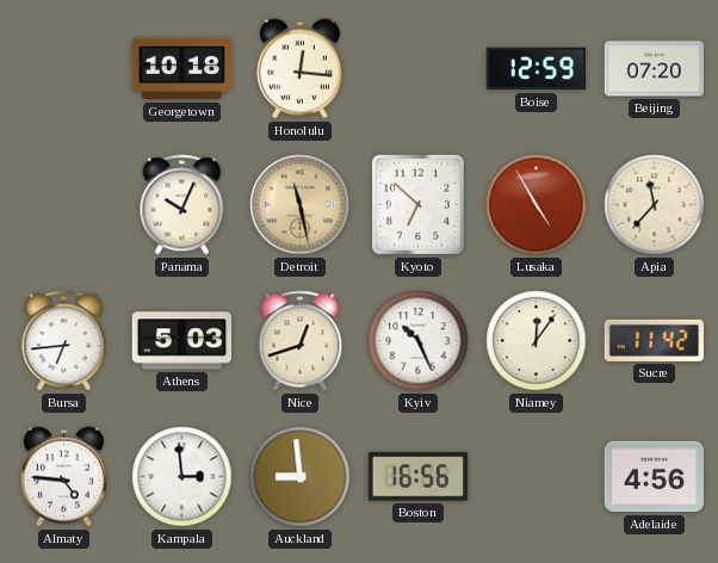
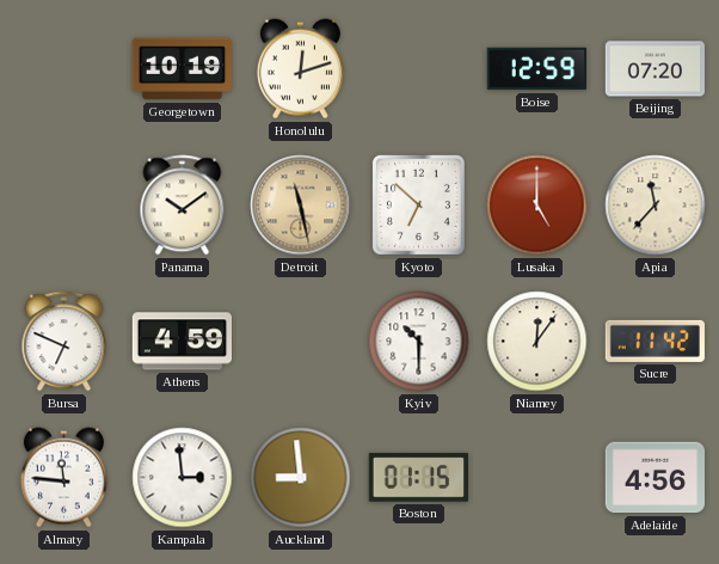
Georgetown: 10:18 -> 10:19 (182, 69)
Honolulu: 12:16 -> 12:12 (300, 69)
Panama: 10:04 -> 10:09 (183, 206)
Lusaka: 4:55 -> 5:00 (537, 206)
Bursa: 6:44 -> 6:49 (64, 342)
Athens: 5:03 -> 4:59 (182, 342)
Nice: 12:42 -> none (301, 341)
Kyiv: 10:26 -> 10:30 (419, 342)
Almaty: 4:46 -> 11:46 (63, 478)
Boston: 16:56 -> 01:15 (418, 478)
